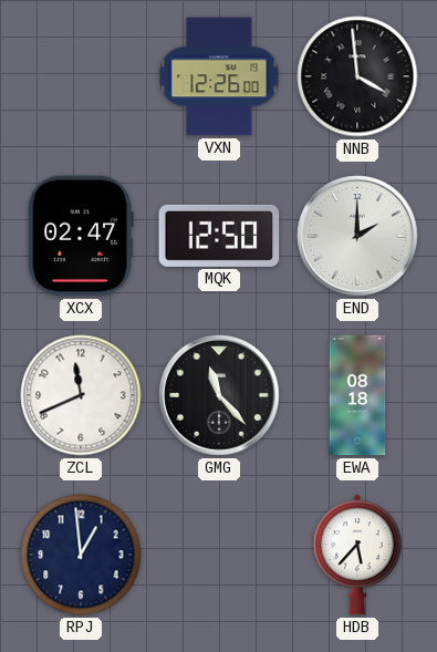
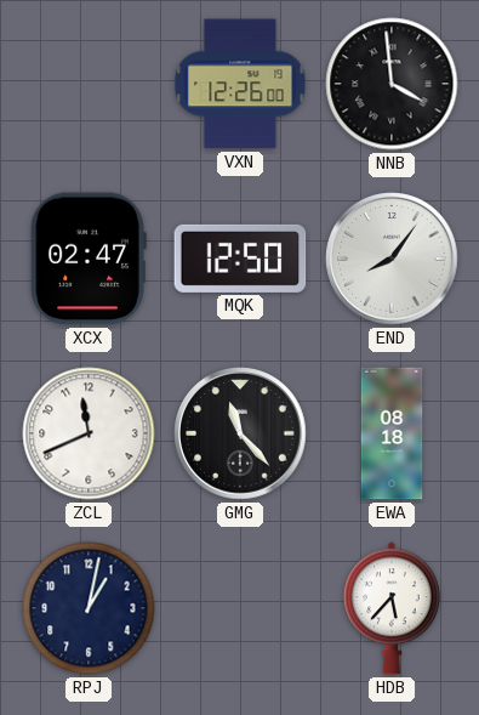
END: 2:00 -> 8:06 (392, 259)
RPJ: 12:59 -> 1:02 (89, 608)
